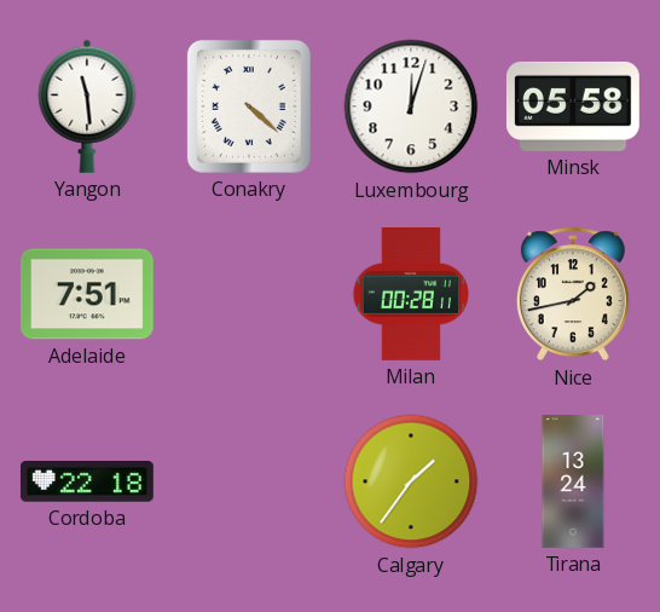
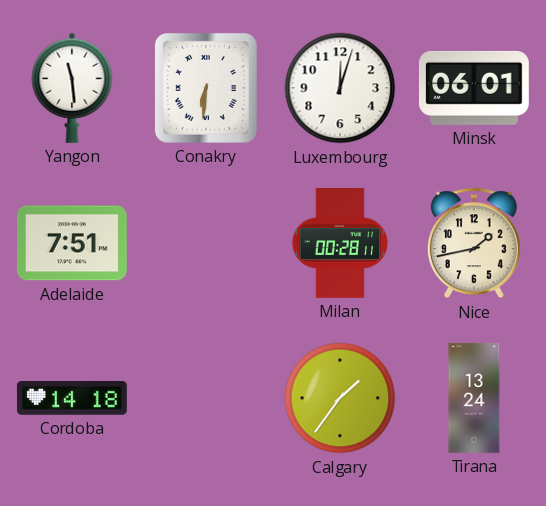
Conakry: 4:22 -> 6:31 (206, 88)
Minsk: 05:58 -> 06:01 (474, 88)
Cordoba: 22:18 -> 14:18 (72, 399)
